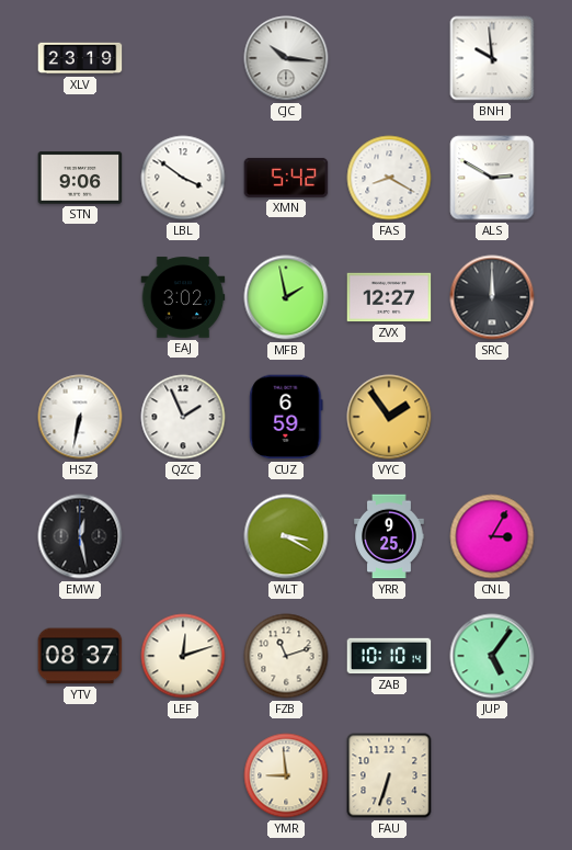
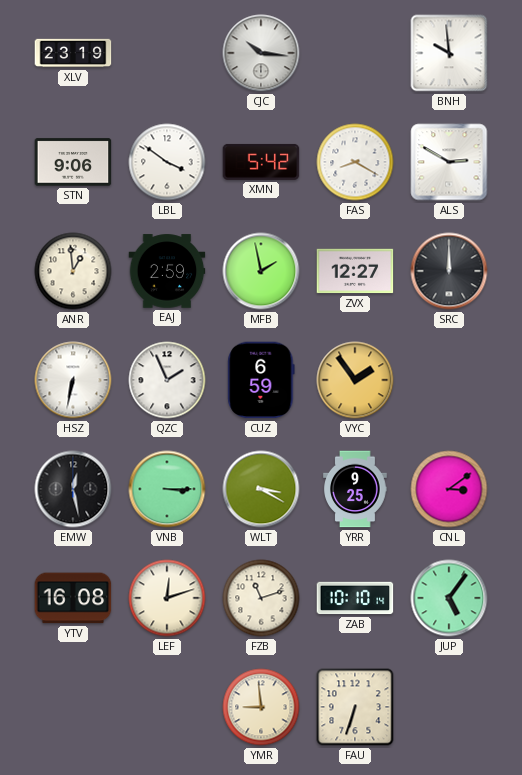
ANR: none -> 12:59 (73, 271)
EAJ: 3:02 -> 2:59 (167, 271)
VNB: none -> 3:15 (167, 489)
CNL: 3:05 -> 3:09 (449, 489)
YTV: 08:37 -> 16:08 (73, 598)
